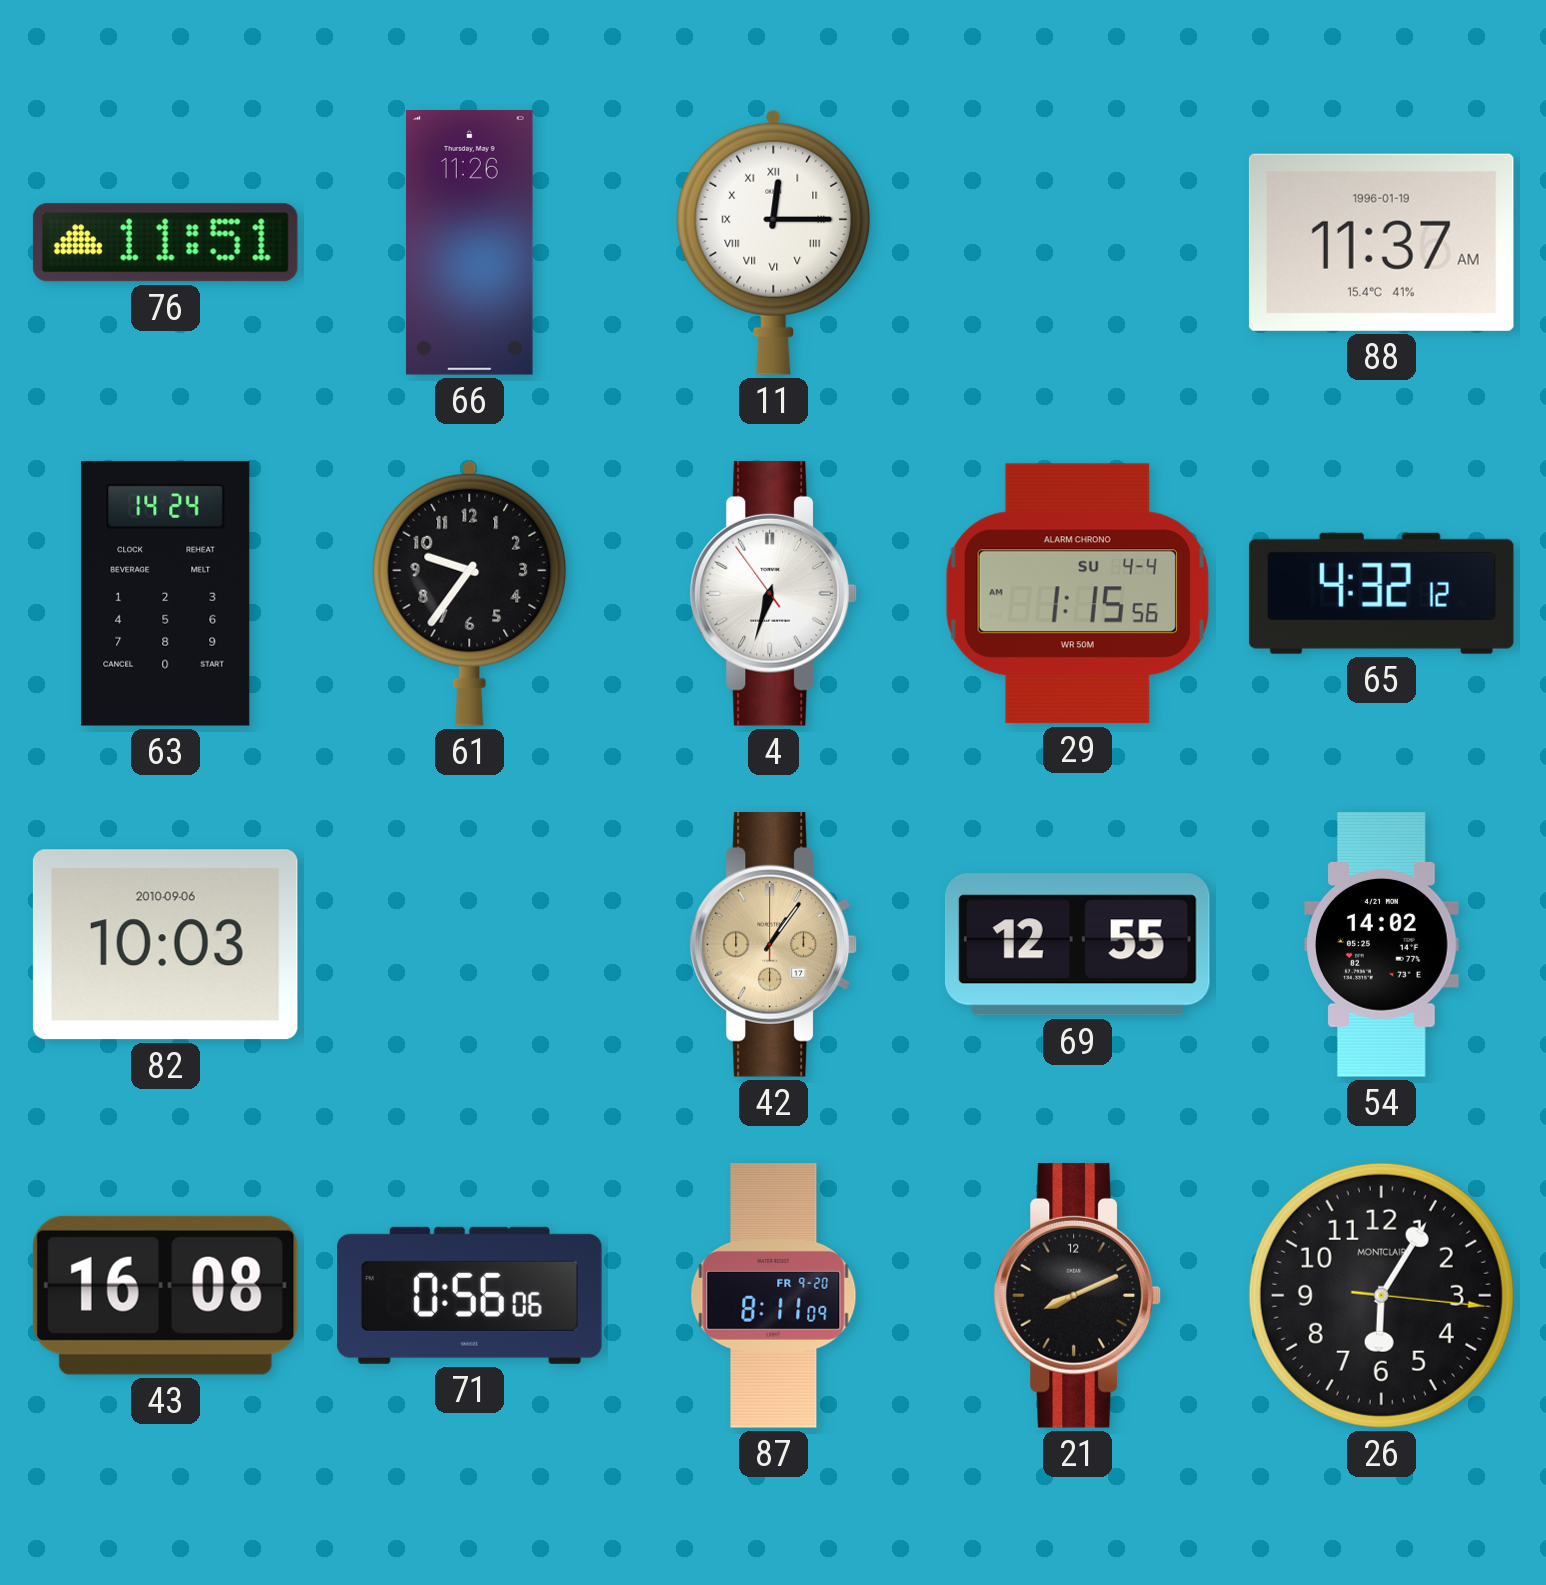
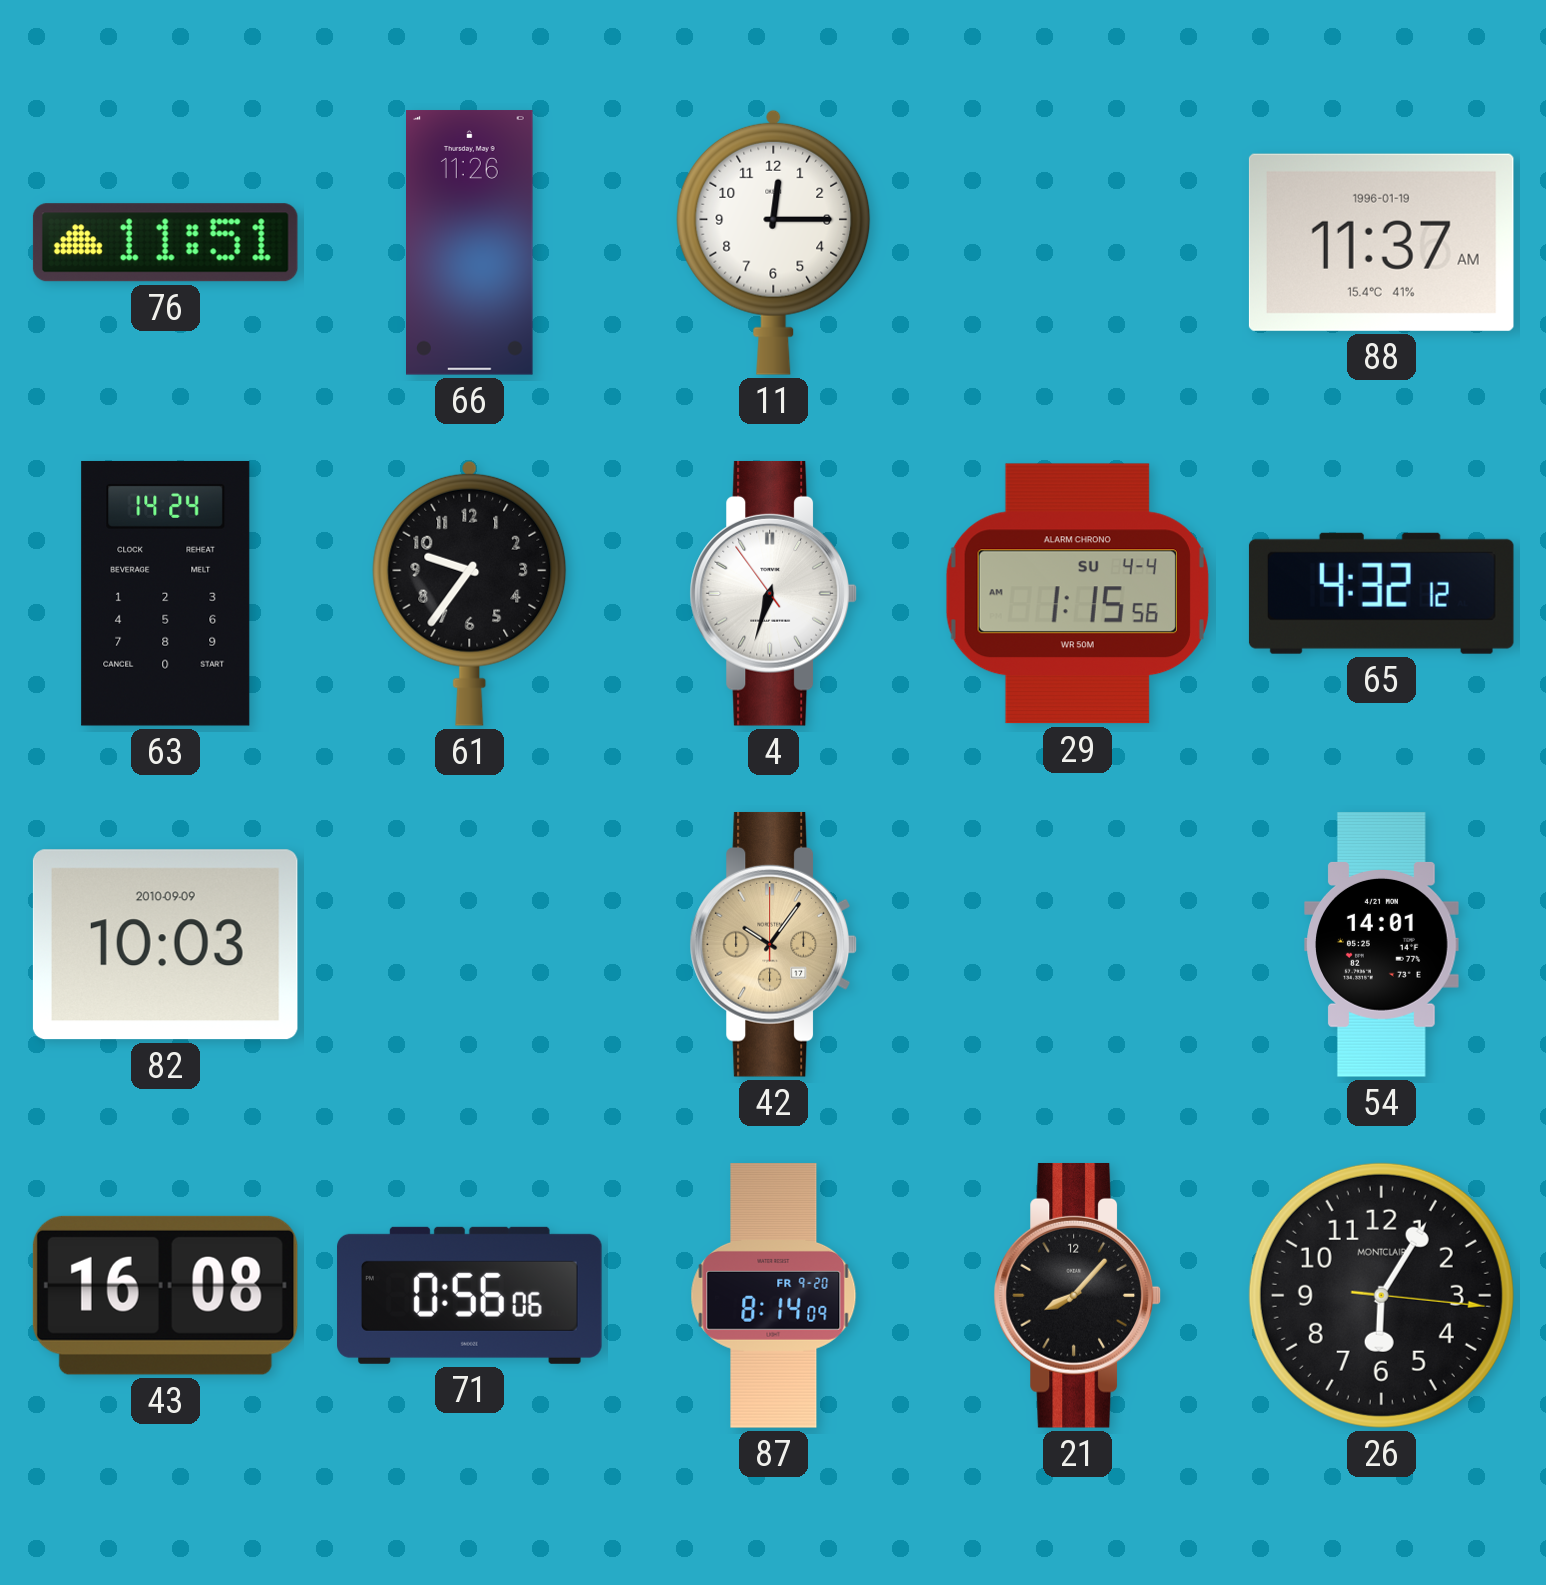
11 numerals: Roman -> Arabic (774, 242)
82 date: 2010-09-06 -> 2010-09-09 (165, 945)
42: 1:06 -> 10:06 (773, 944)
69: 12:55 -> none (1077, 945)
54: 14:02 -> 14:01 (1382, 945)
87: 8:11 -> 8:14 (774, 1296)
21: 8:11 -> 8:07 (1077, 1295)
